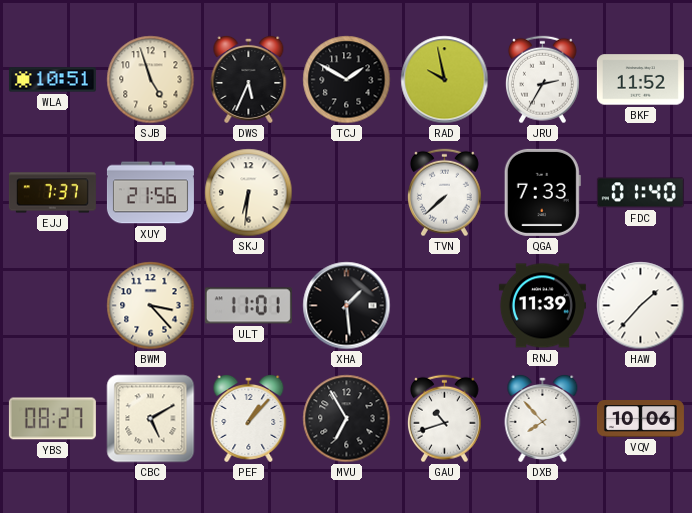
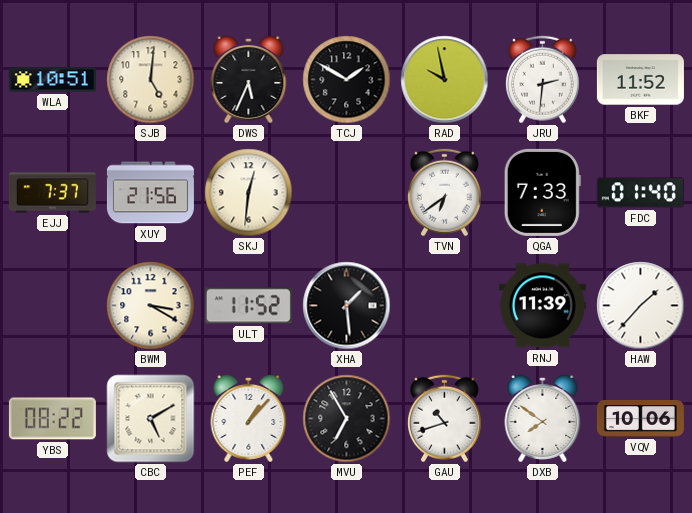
SJB: 4:57 -> 5:01 (151, 80)
JRU: 2:35 -> 2:31 (542, 80)
SKJ: 6:31 -> 12:31 (249, 193)
TVN: 7:38 -> 6:39 (444, 193)
BWM: 3:23 -> 3:20 (151, 306)
ULT: 11:01 -> 11:52 (248, 306)
YBS: 08:27 -> 08:22 (52, 419)
DXB: 7:53 -> 7:51 (543, 418)
